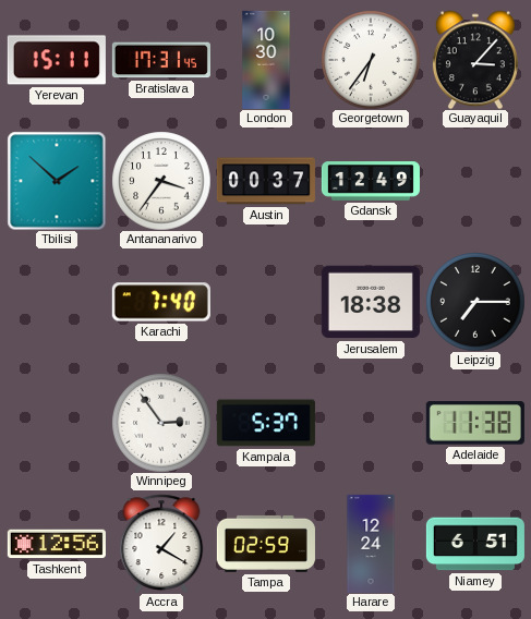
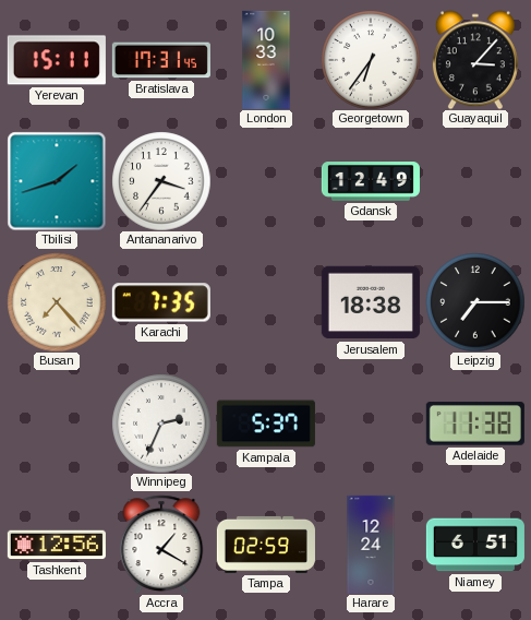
London: 10:30 -> 10:33 (266, 60)
Tbilisi: 1:52 -> 1:42 (57, 181)
Austin: 00:37 -> none (266, 181)
Busan: none -> 7:23 (57, 302)
Karachi: 7:40 -> 7:35 (161, 302)
Winnipeg: 2:54 -> 2:34 (161, 424)
